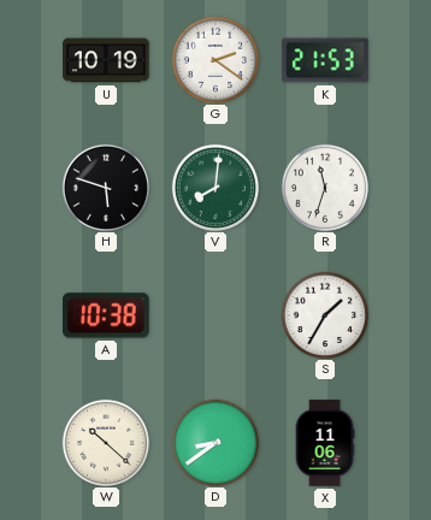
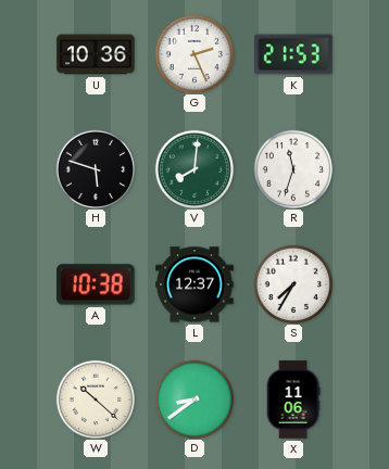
U: 10:19 -> 10:36 (96, 54)
G: 2:21 -> 2:26 (193, 53)
L: none -> 12:37 (195, 284)
S: 1:35 -> 7:35 (292, 283)
